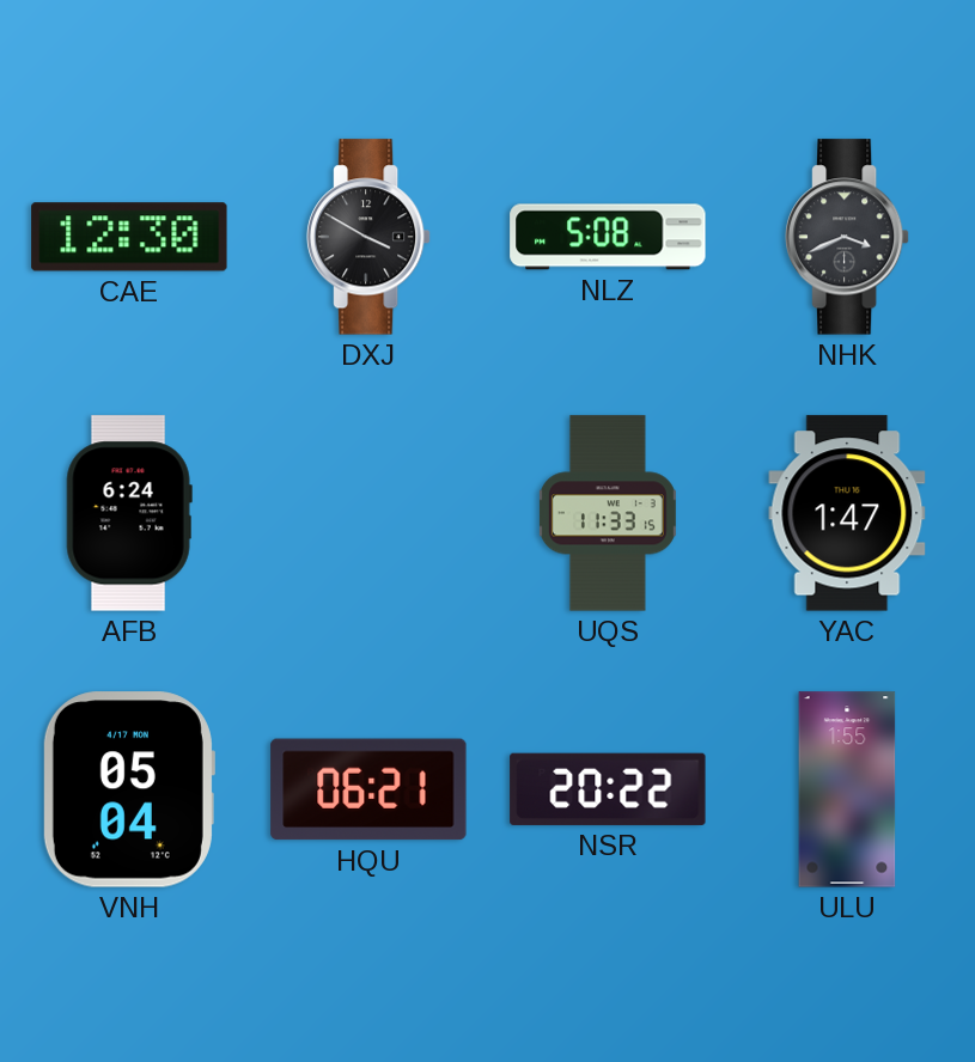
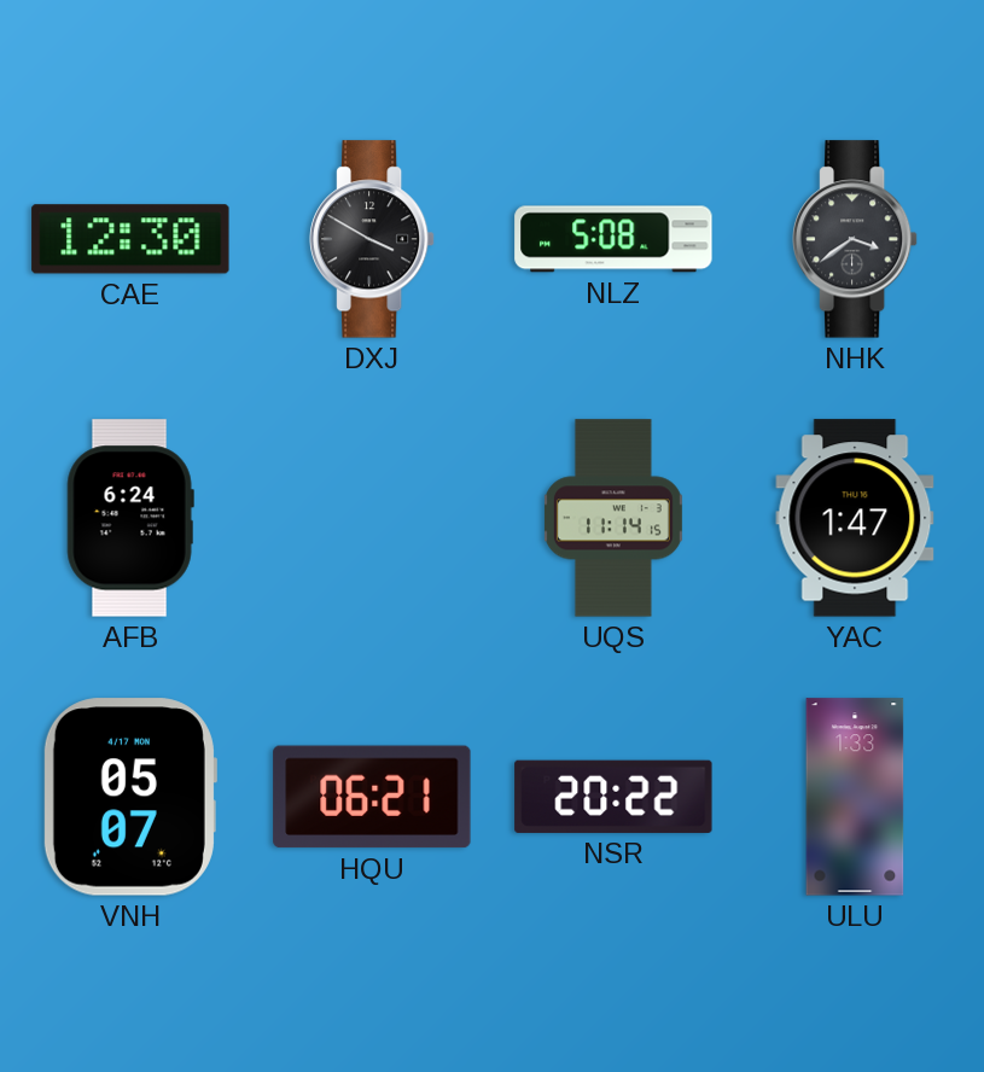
NHK: 3:41 -> 3:39 (855, 239)
UQS: 11:33 -> 11:14 (613, 518)
VNH: 05:04 -> 05:07 (129, 797)
ULU: 1:55 -> 1:33 (855, 797)
